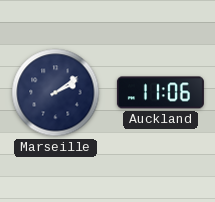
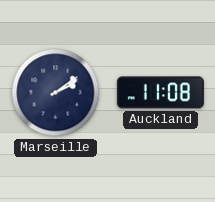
Auckland: 11:06 -> 11:08 (160, 93)
